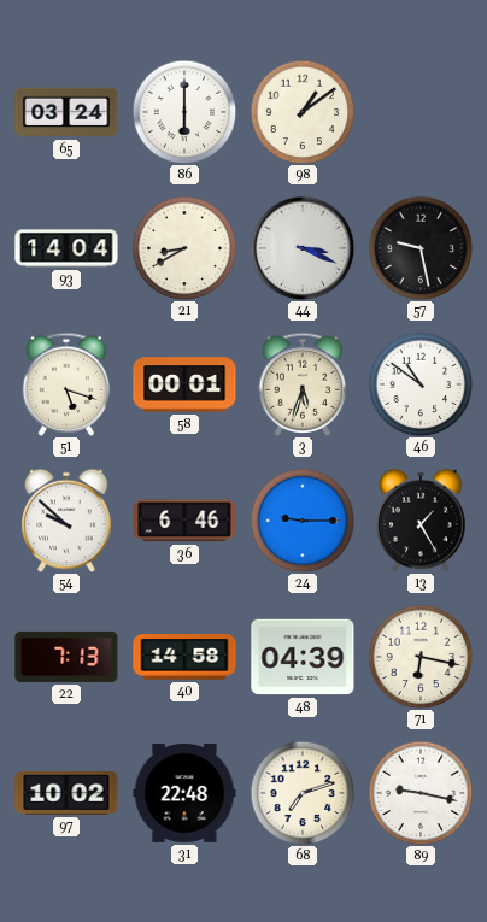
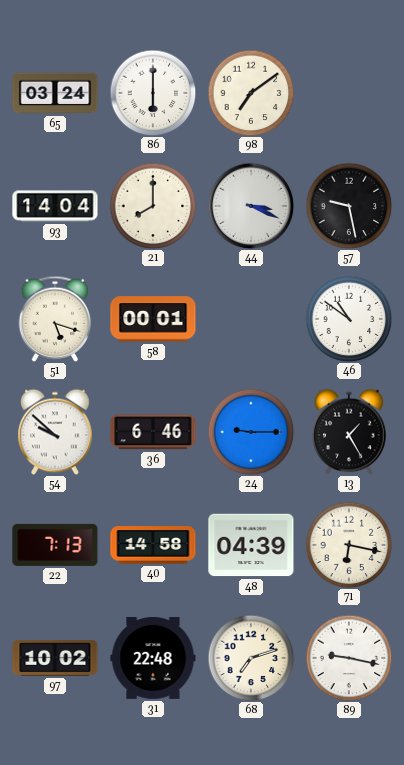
98: 1:09 -> 7:09 (251, 93)
21: 8:40 -> 8:00 (153, 206)
3: 5:33 -> none (303, 384)
